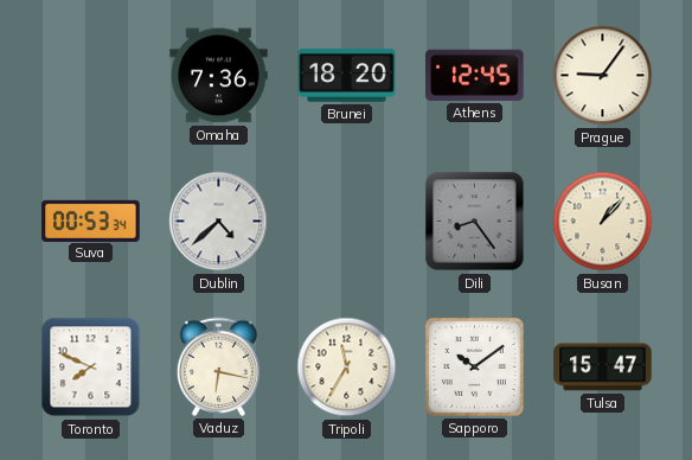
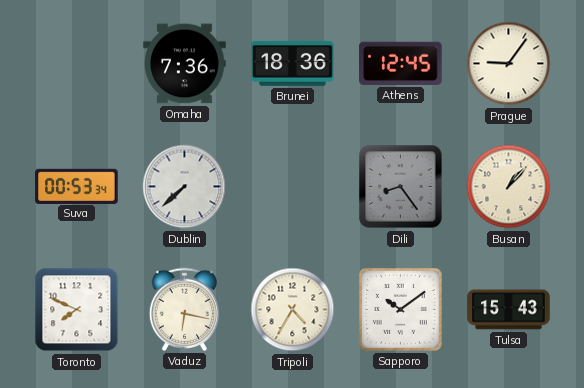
Brunei: 18:20 -> 18:36 (293, 63)
Dublin: 4:38 -> 7:38 (185, 187)
Tripoli: 11:35 -> 4:35 (293, 310)
Tulsa: 15:47 -> 15:43 (509, 310)
